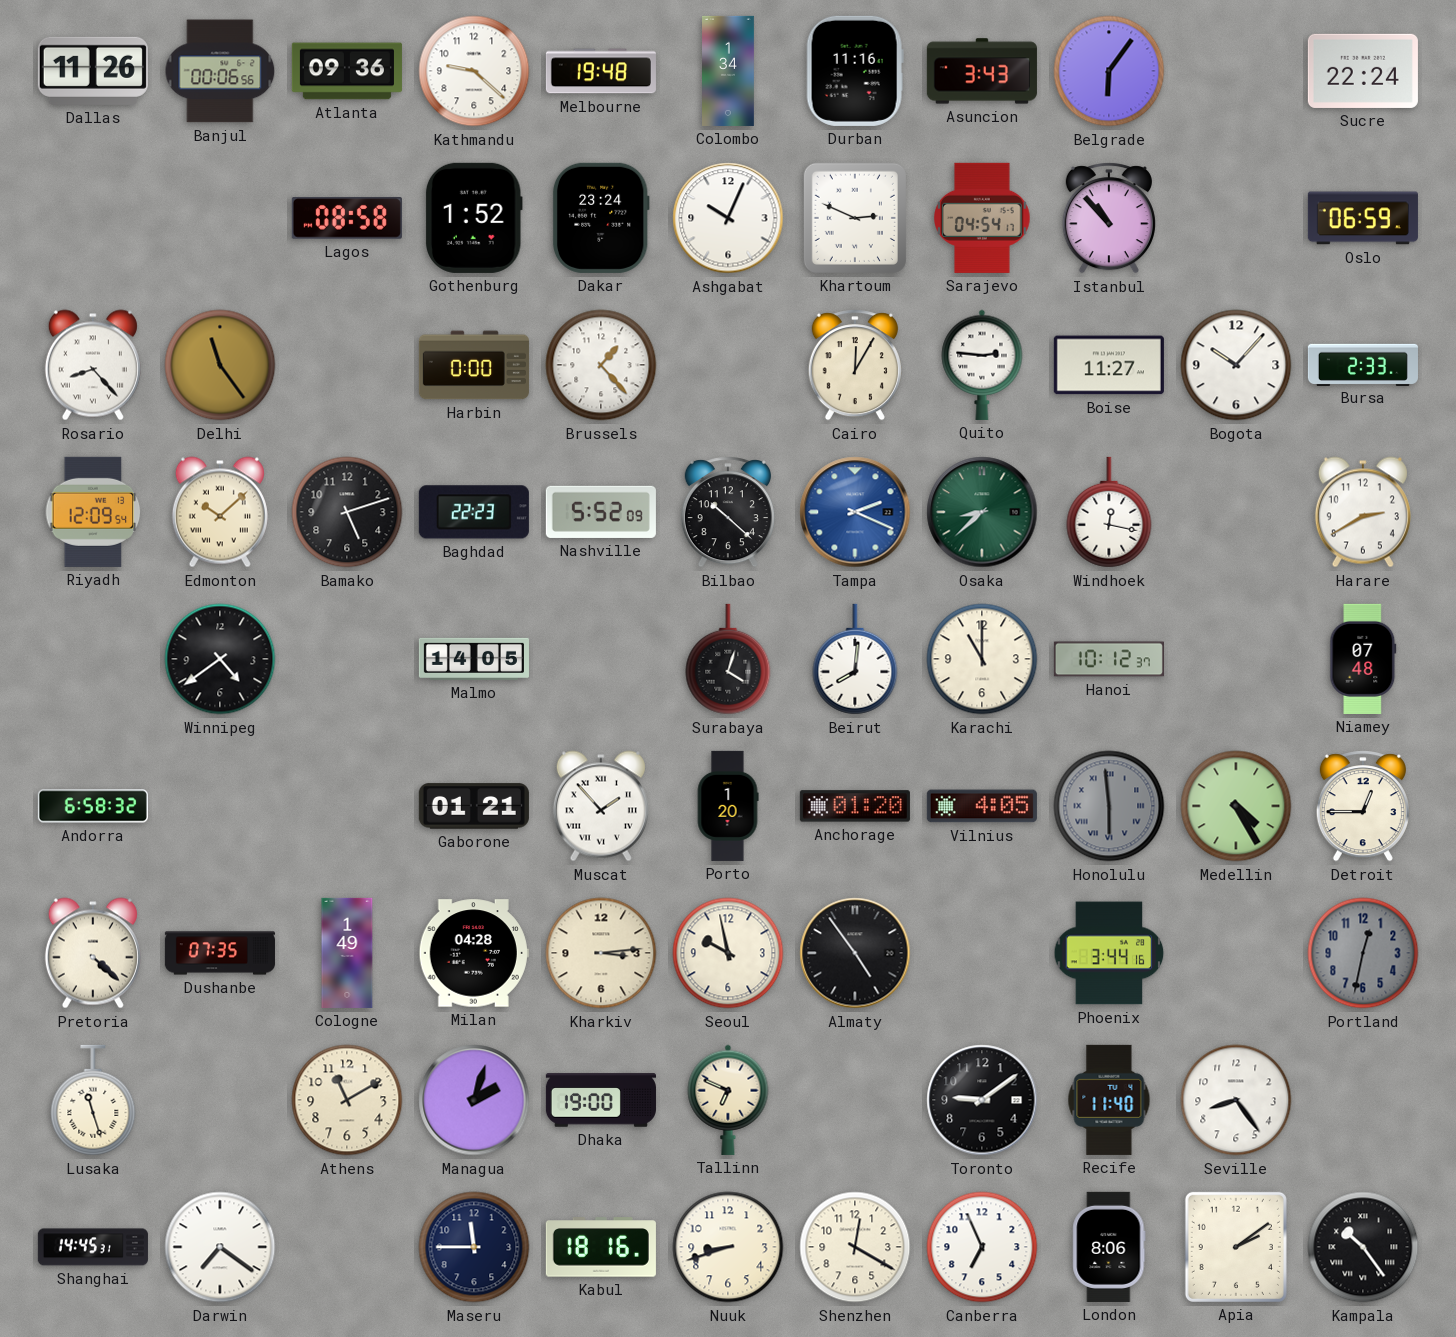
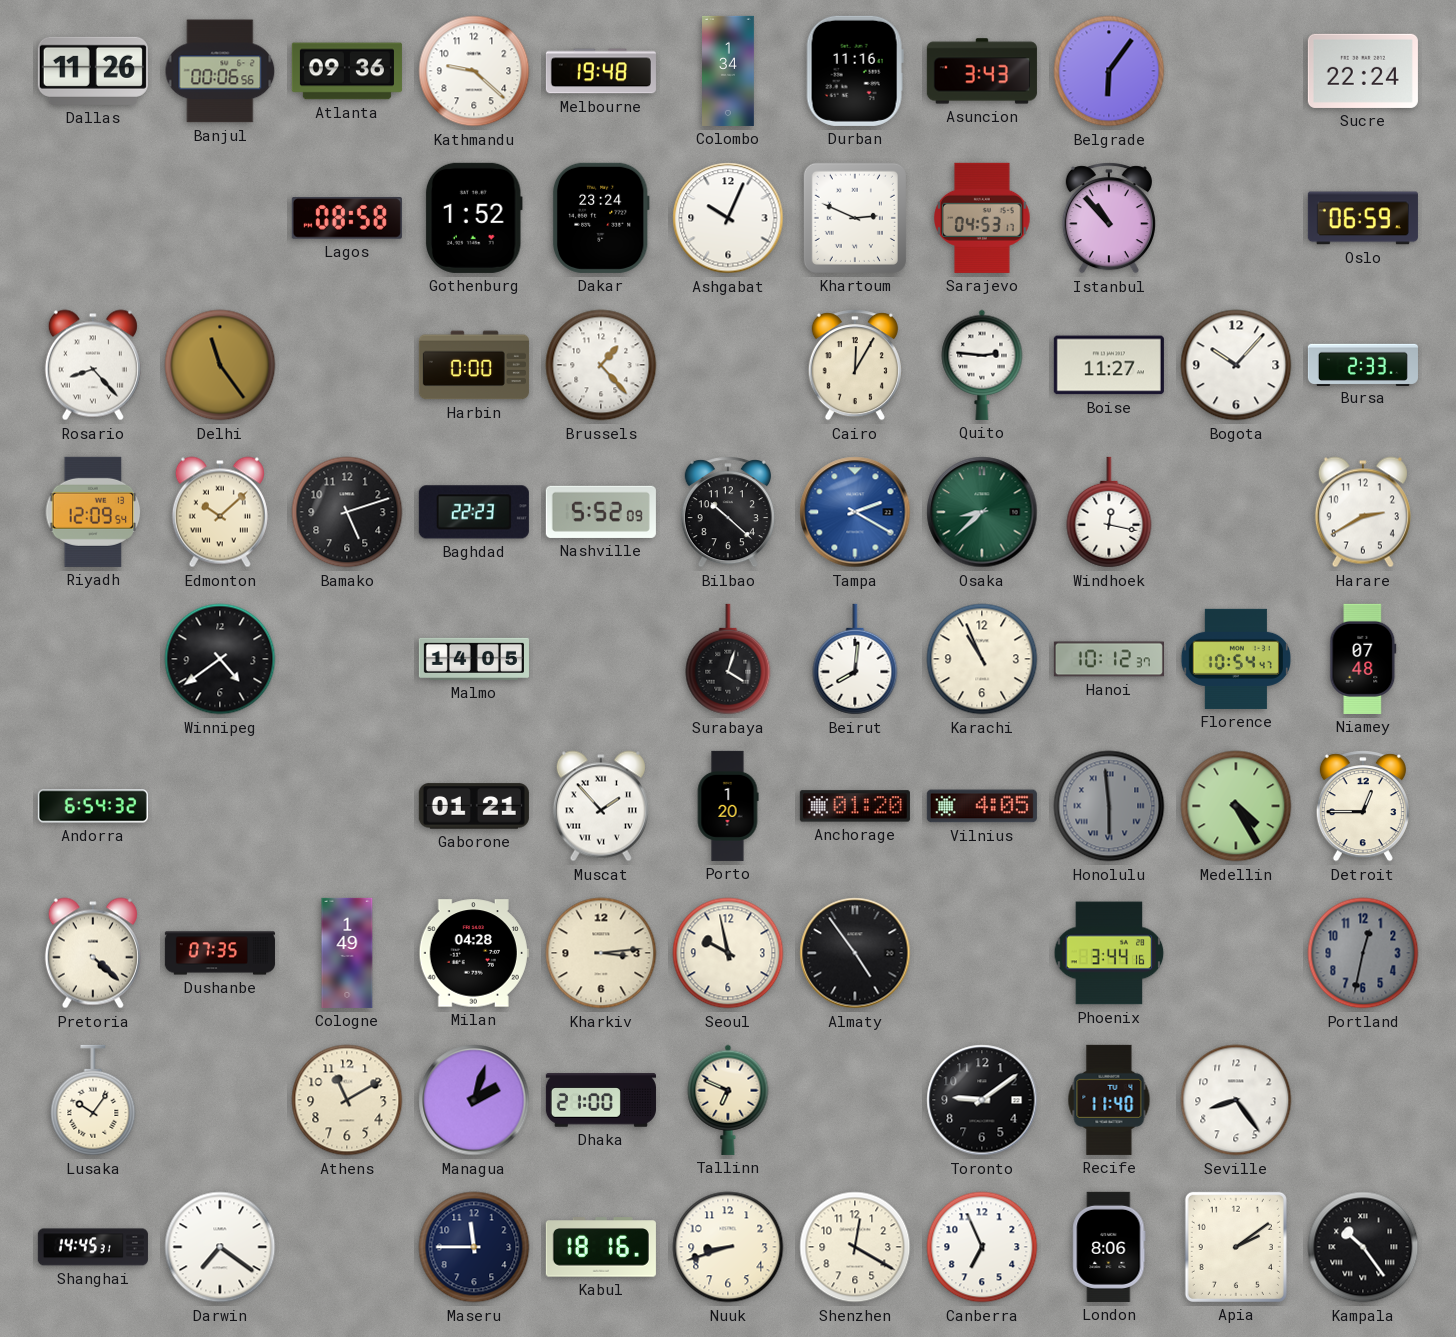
Sarajevo: 04:54 -> 04:53 (982, 218)
Tampa: 2:19 -> 2:20 (855, 512)
Karachi: 11:00 -> 10:56 (982, 659)
Florence: none -> 10:54 (1236, 659)
Andorra: 6:58 -> 6:54 (93, 806)
Lusaka: 11:27 -> 10:06 (93, 1100)
Dhaka: 19:00 -> 21:00 (601, 1100)
